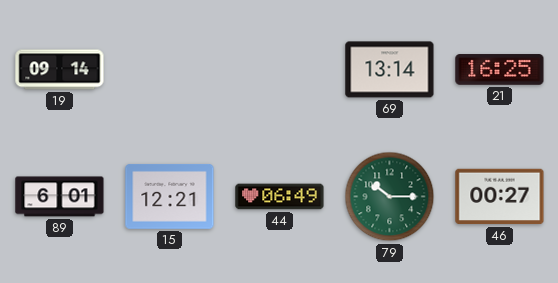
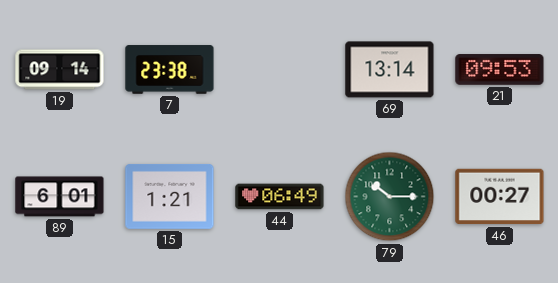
7: none -> 23:38 (170, 70)
21: 16:25 -> 09:53 (500, 70)
15: 12:21 -> 1:21 (170, 196)
